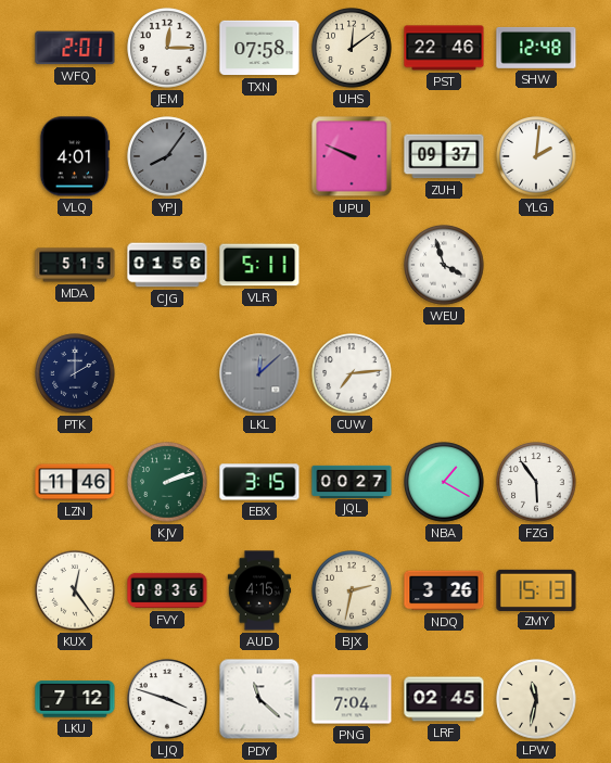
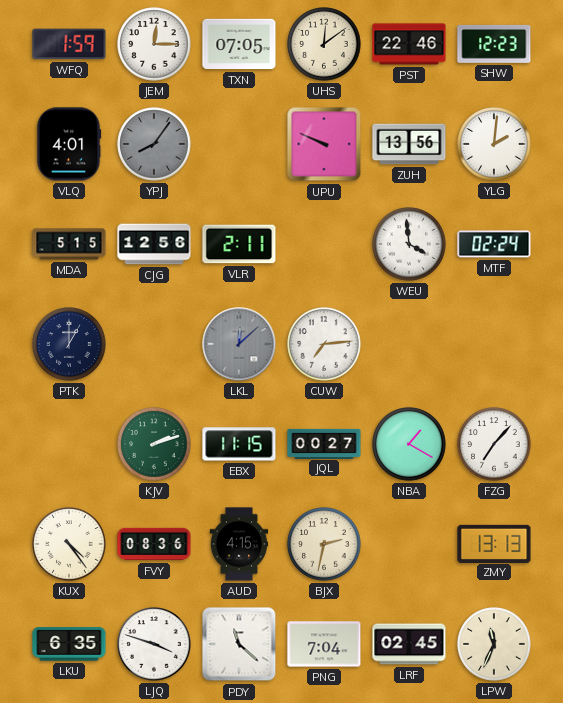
WFQ: 2:01 -> 1:59 (69, 44)
TXN: 07:58 -> 07:05 (239, 44)
SHW: 12:48 -> 12:23 (494, 44)
ZUH: 09:37 -> 13:56 (409, 144)
CJG: 01:56 -> 12:56 (154, 244)
VLR: 5:11 -> 2:11 (239, 244)
WEU: 3:57 -> 3:59 (409, 244)
MTF: none -> 02:24 (494, 244)
PTK: 2:00 -> 1:00 (69, 344)
LZN: 11:46 -> none (75, 482)
EBX: 3:15 -> 11:15 (239, 444)
FZG: 5:54 -> 7:07 (494, 444)
KUX: 12:24 -> 4:24 (69, 544)
NDQ: 3:26 -> none (444, 590)
ZMY: 15:13 -> 13:13 (494, 543)
LKU: 7:12 -> 6:35 (69, 644)
LPW: 11:32 -> 11:34 (494, 644)
